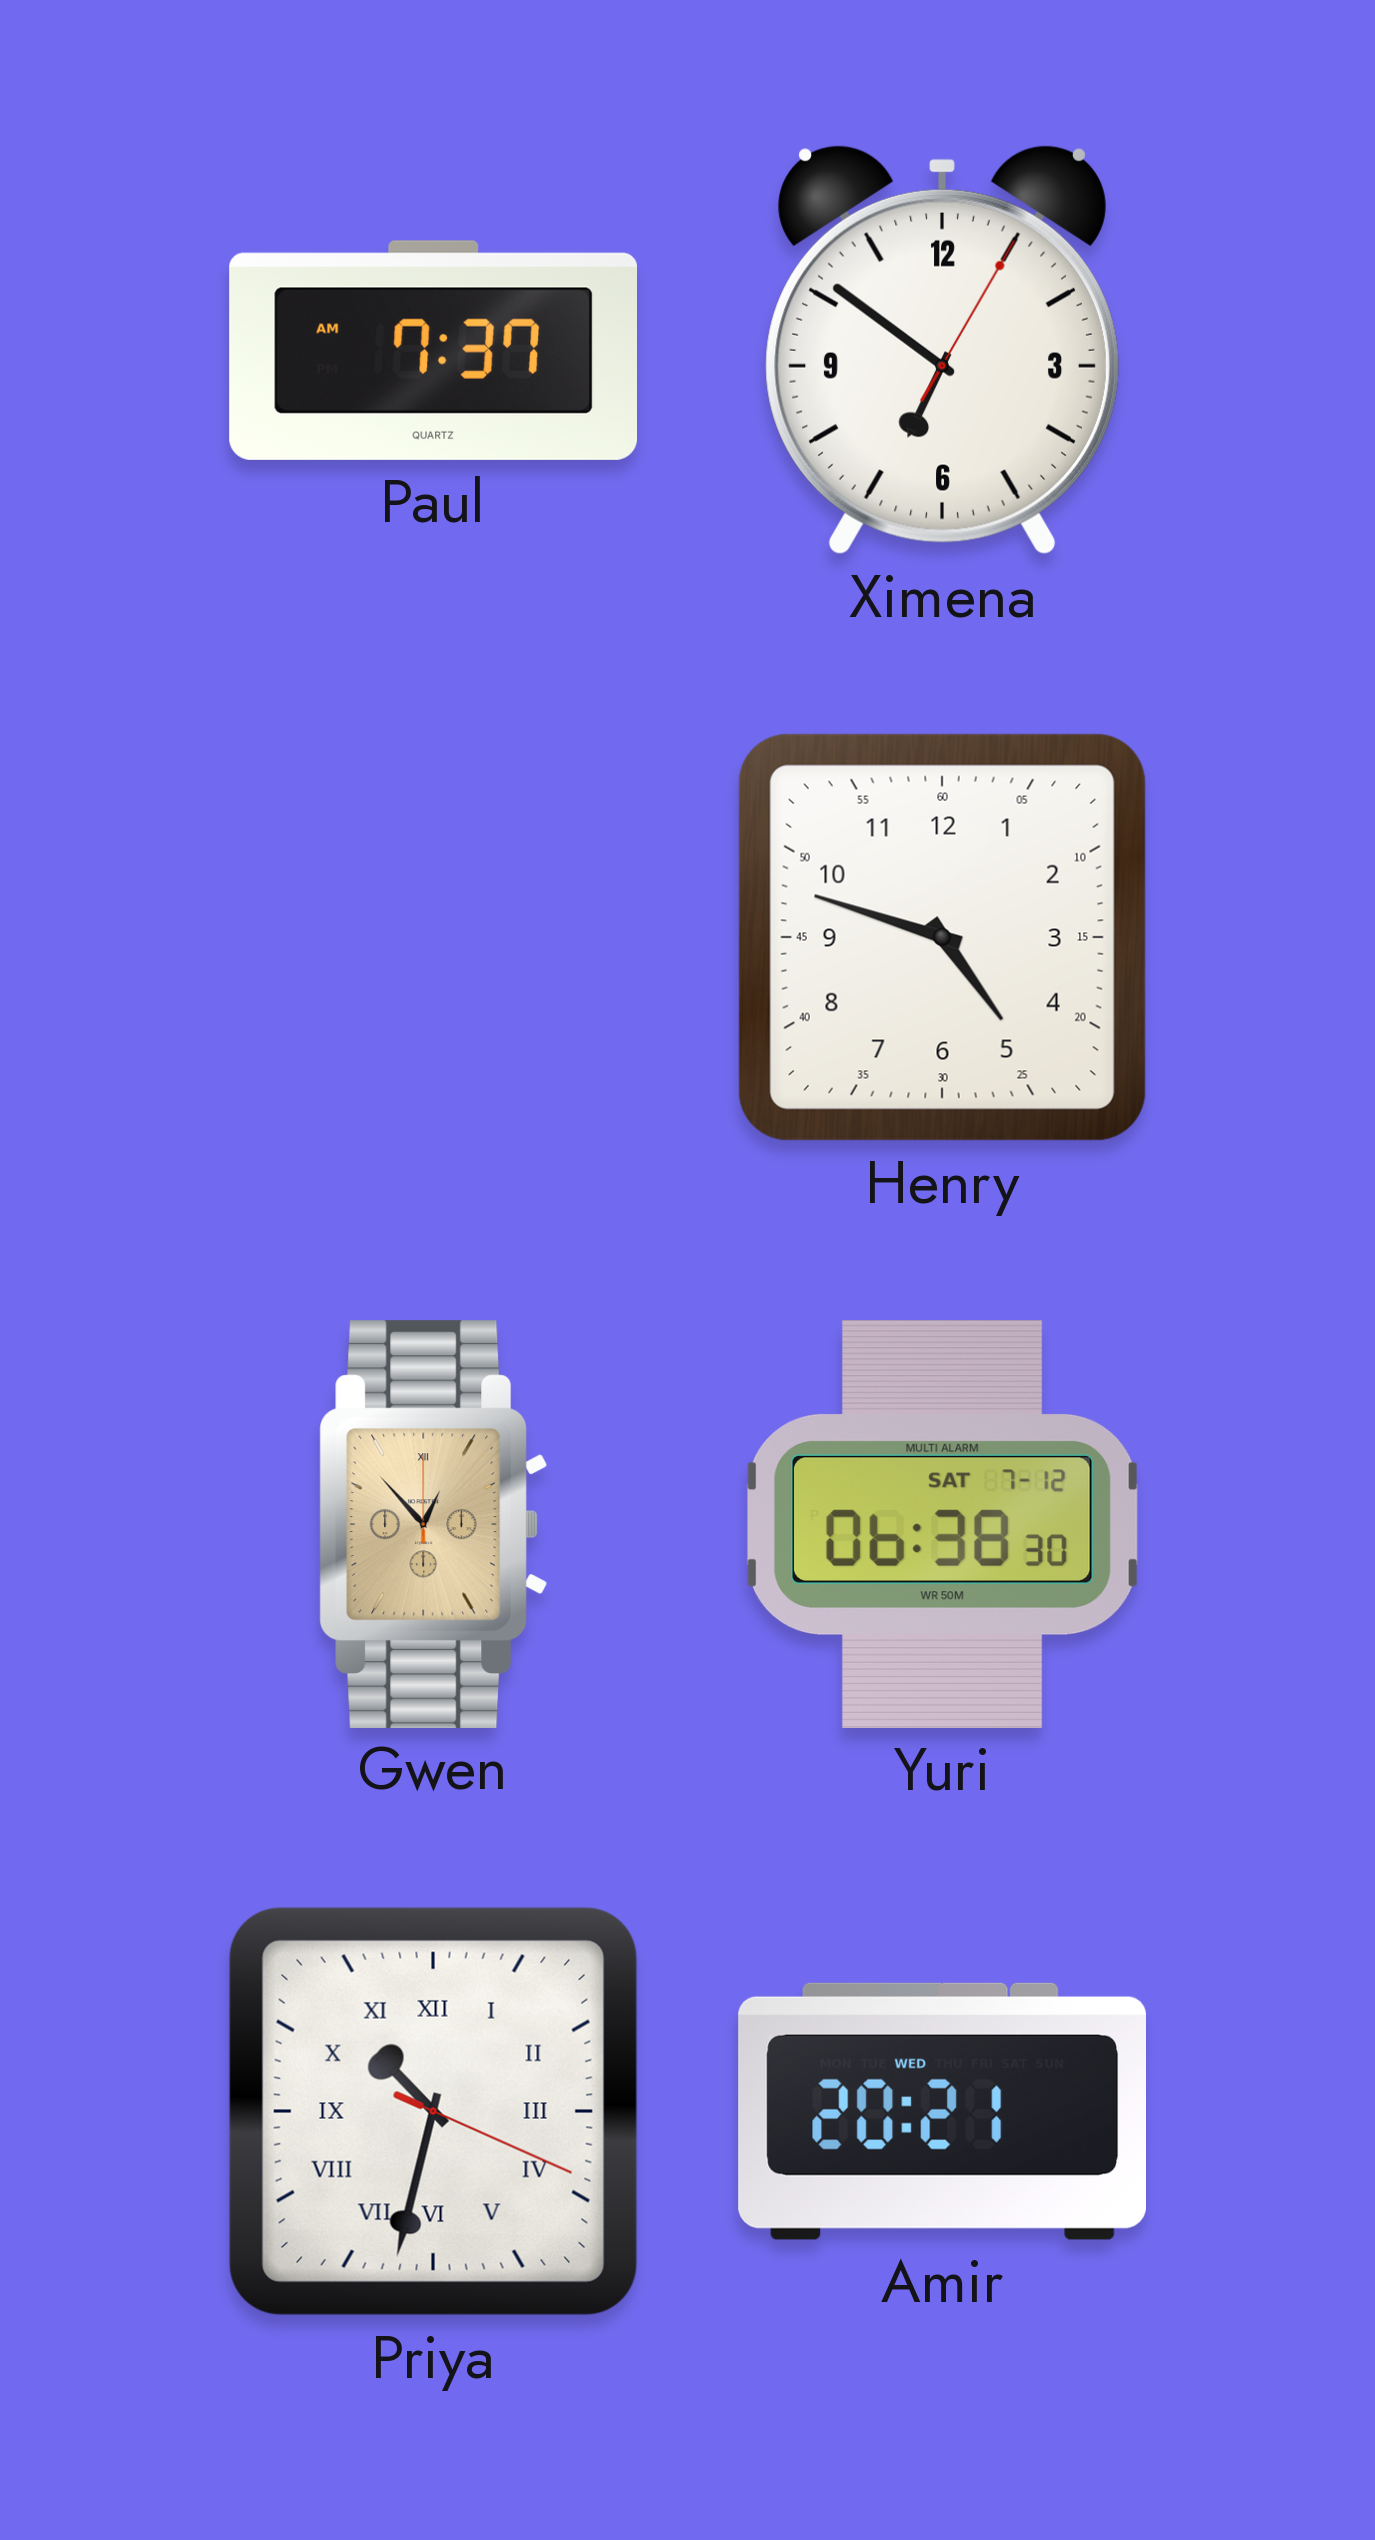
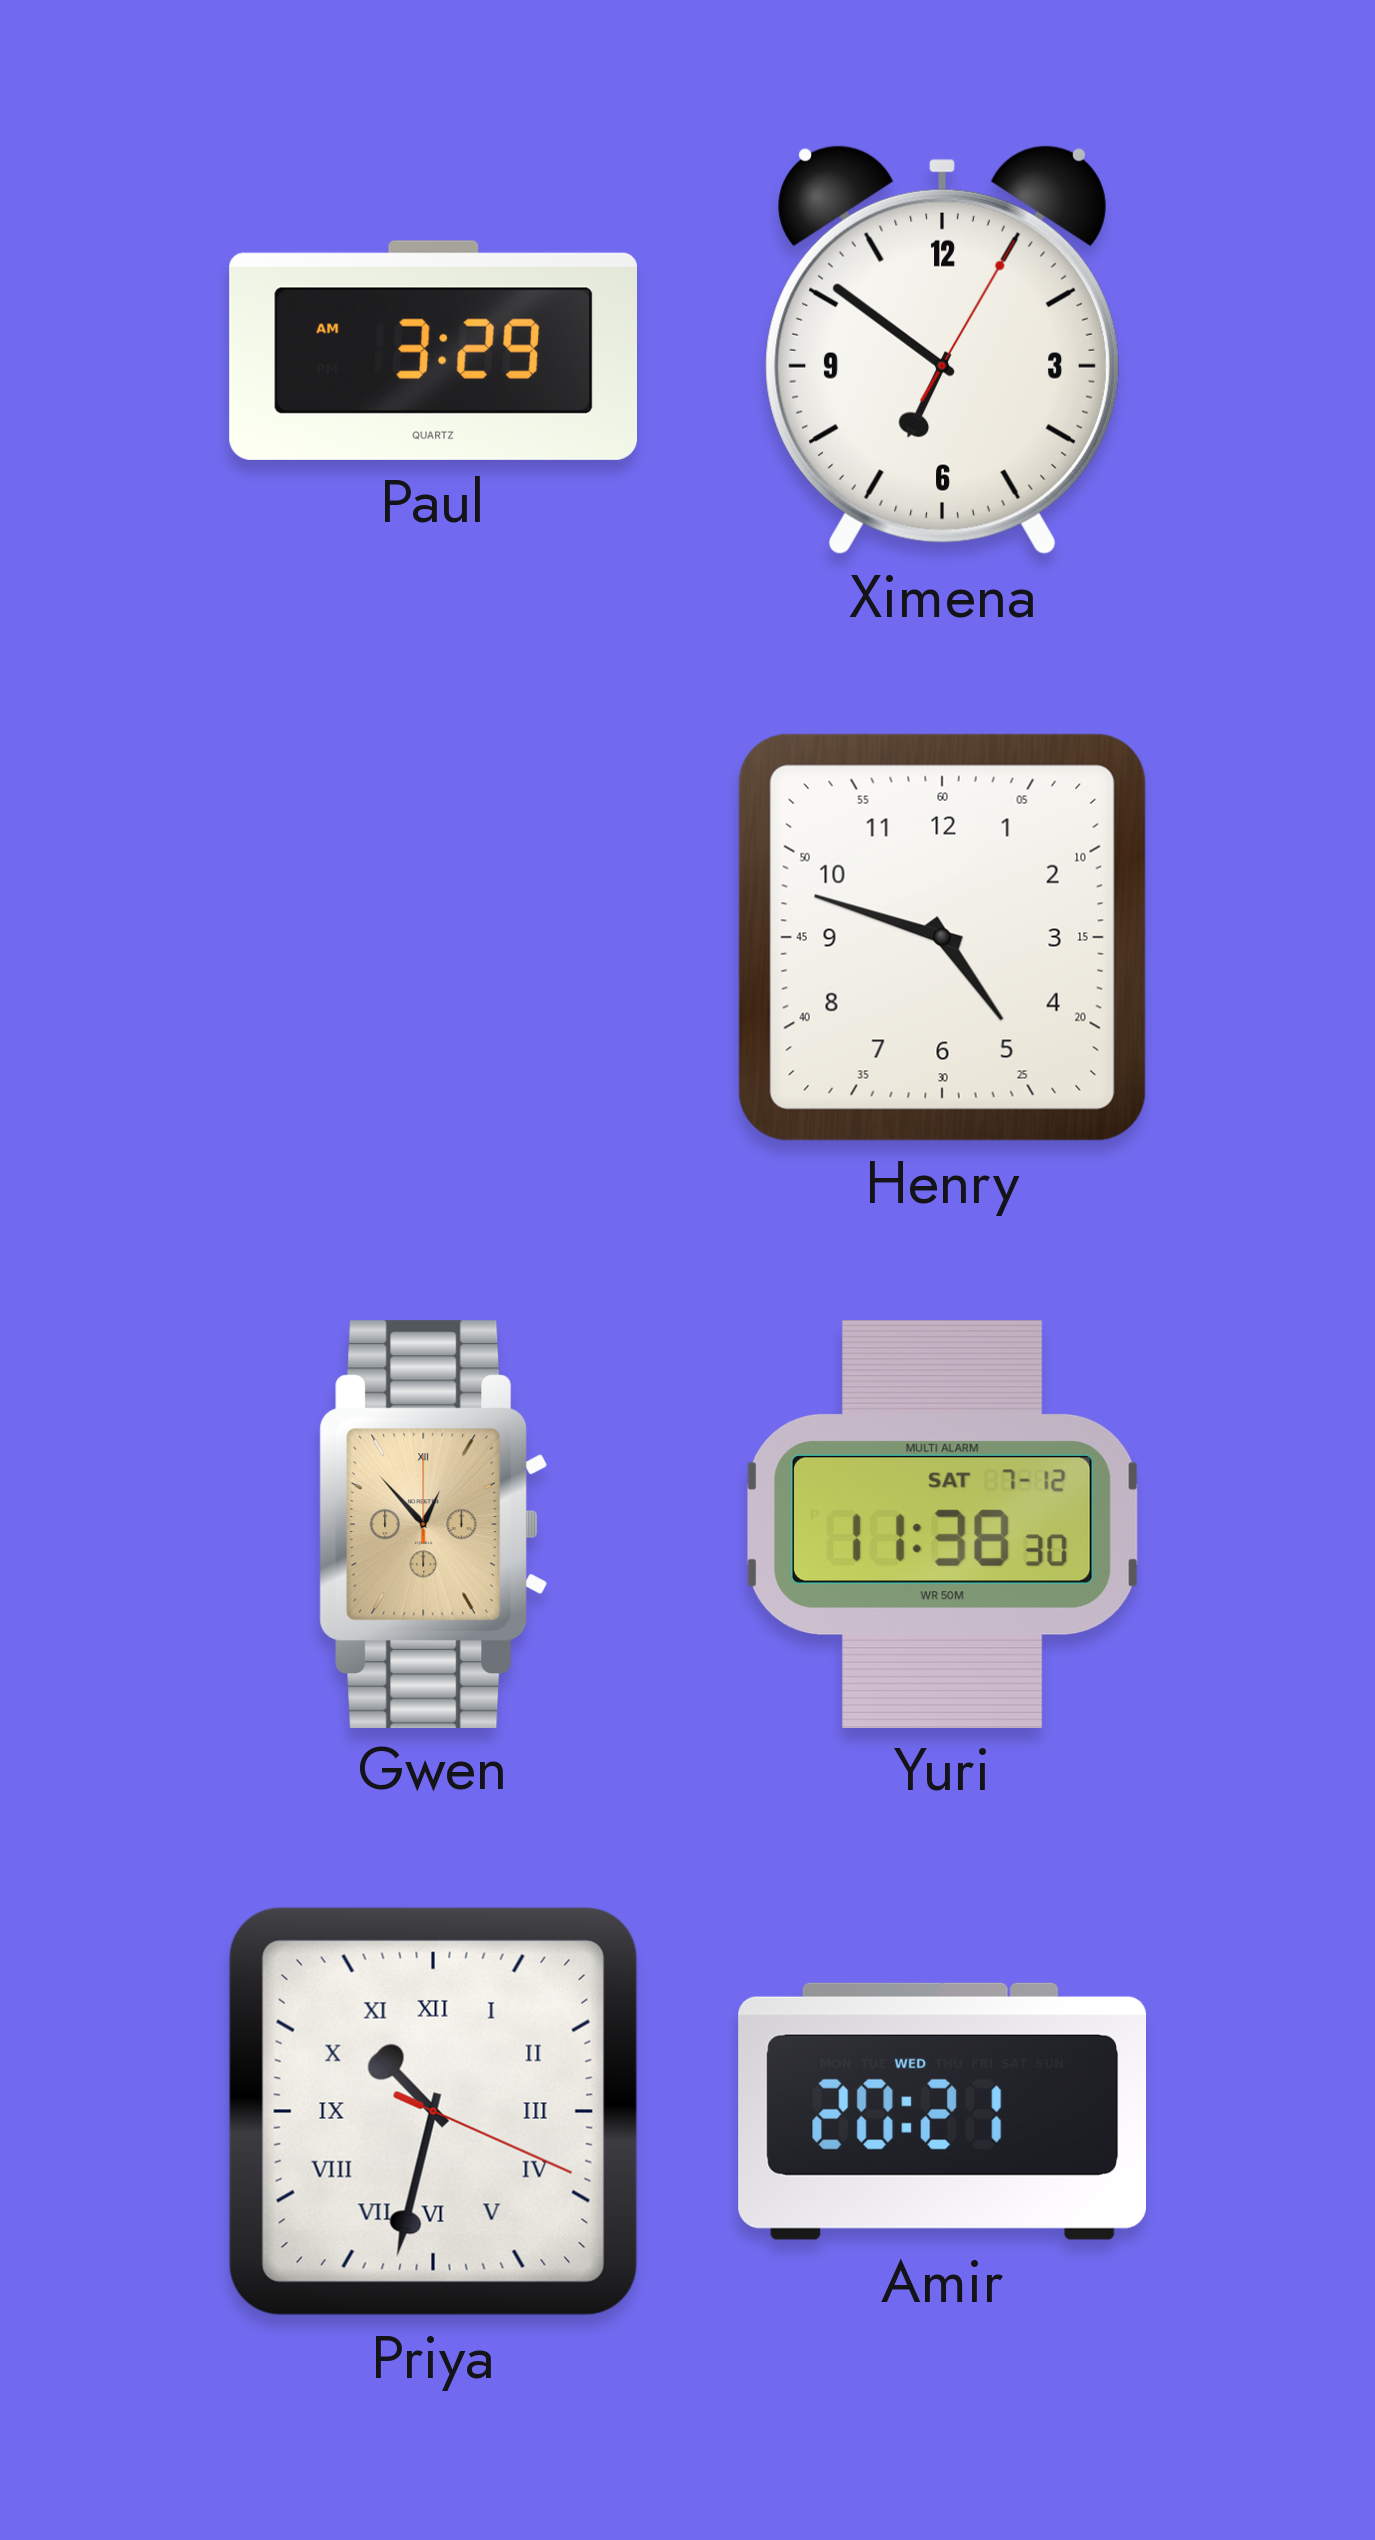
Paul: 7:37 -> 3:29 (433, 350)
Yuri: 06:38 -> 11:38 (943, 1524)
